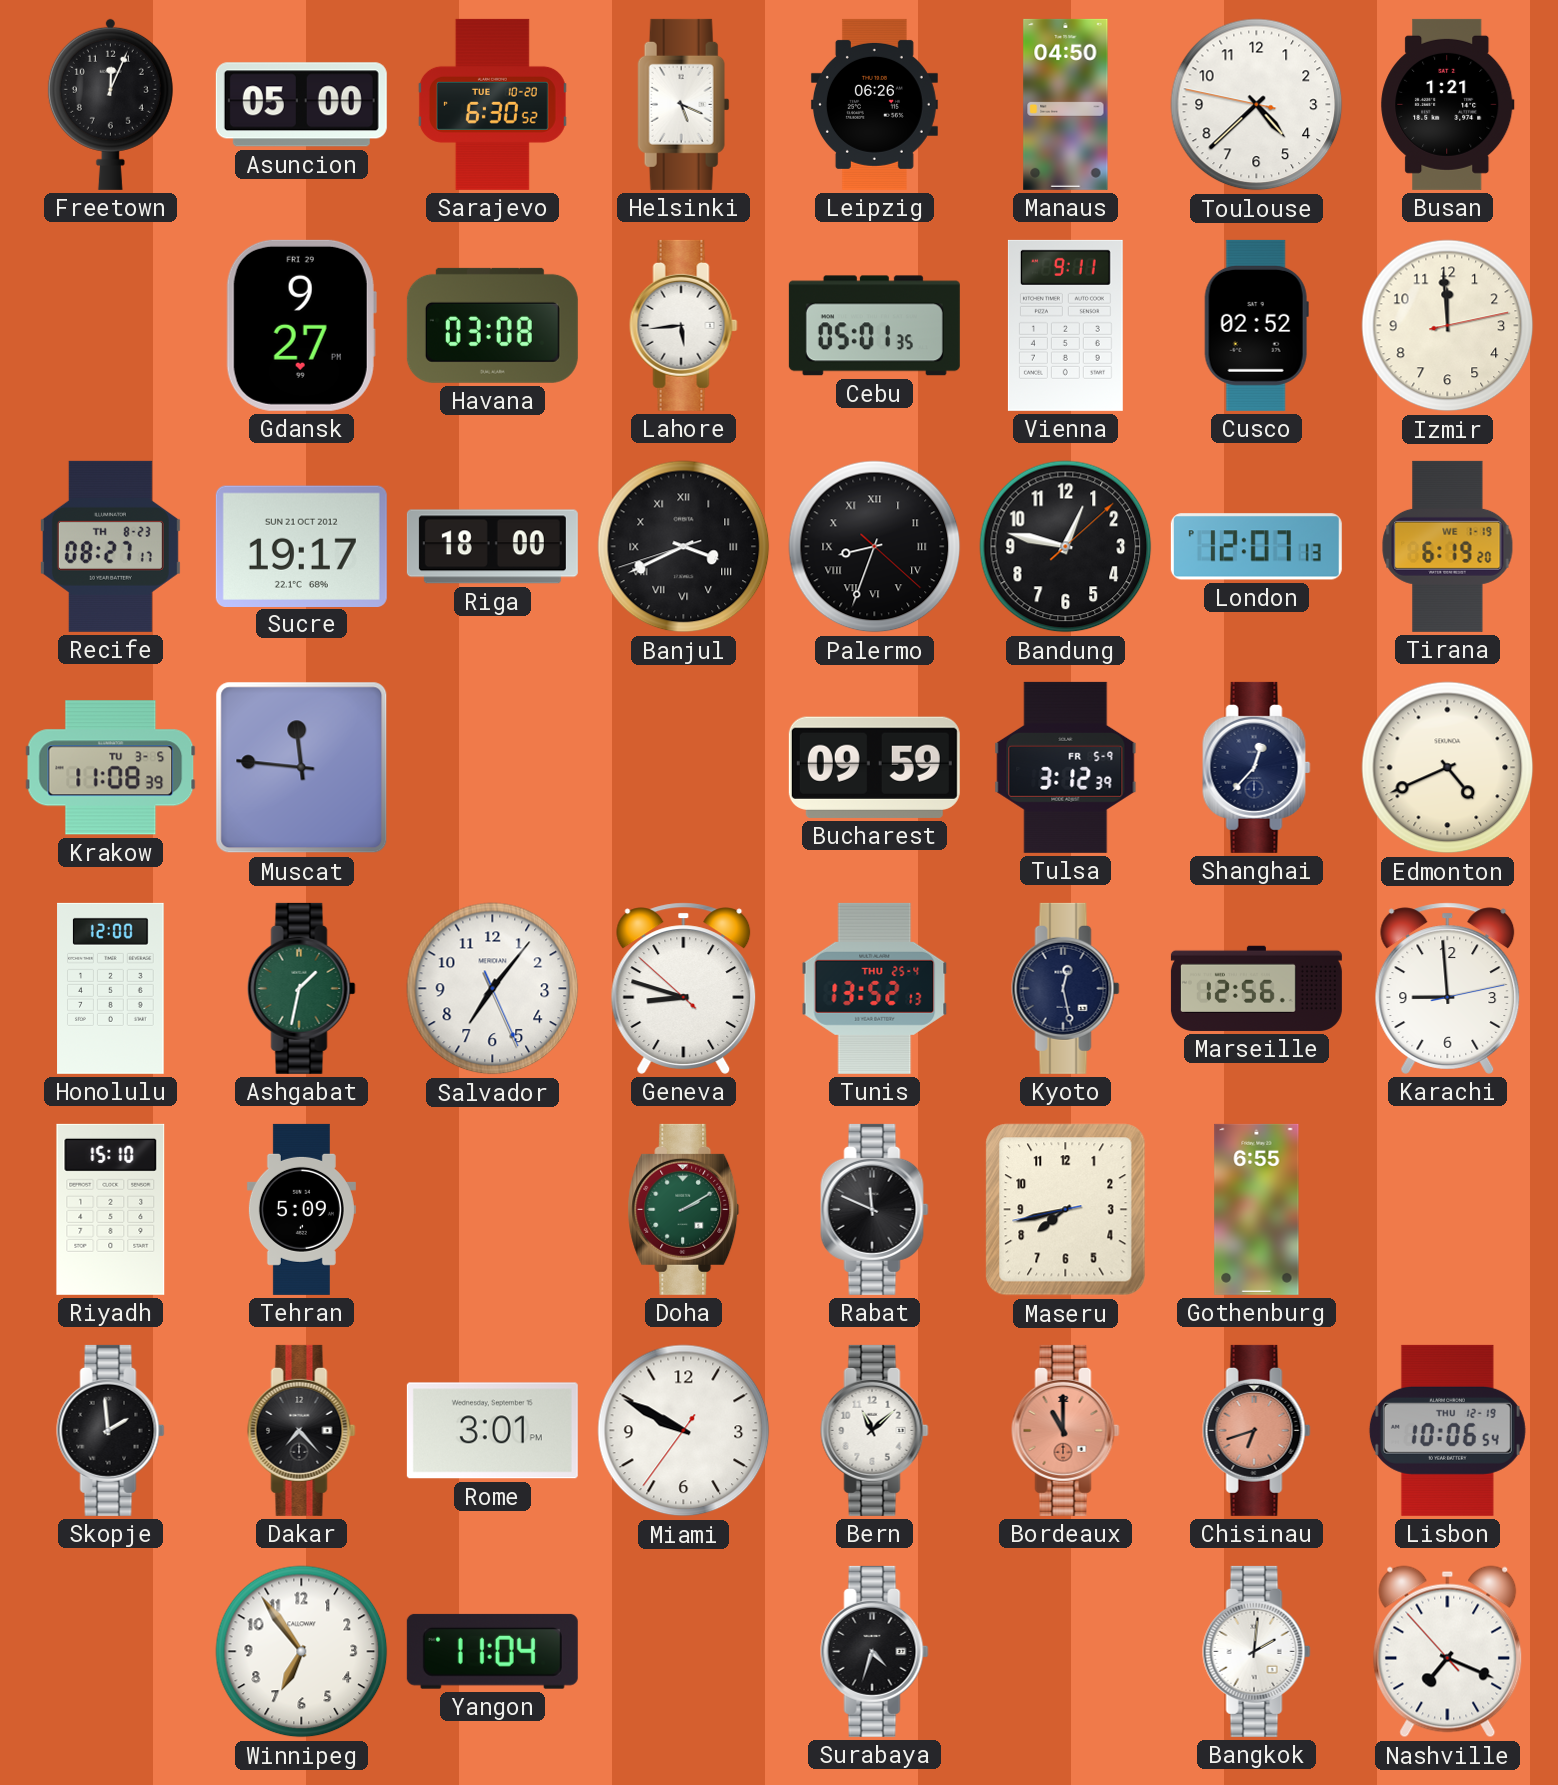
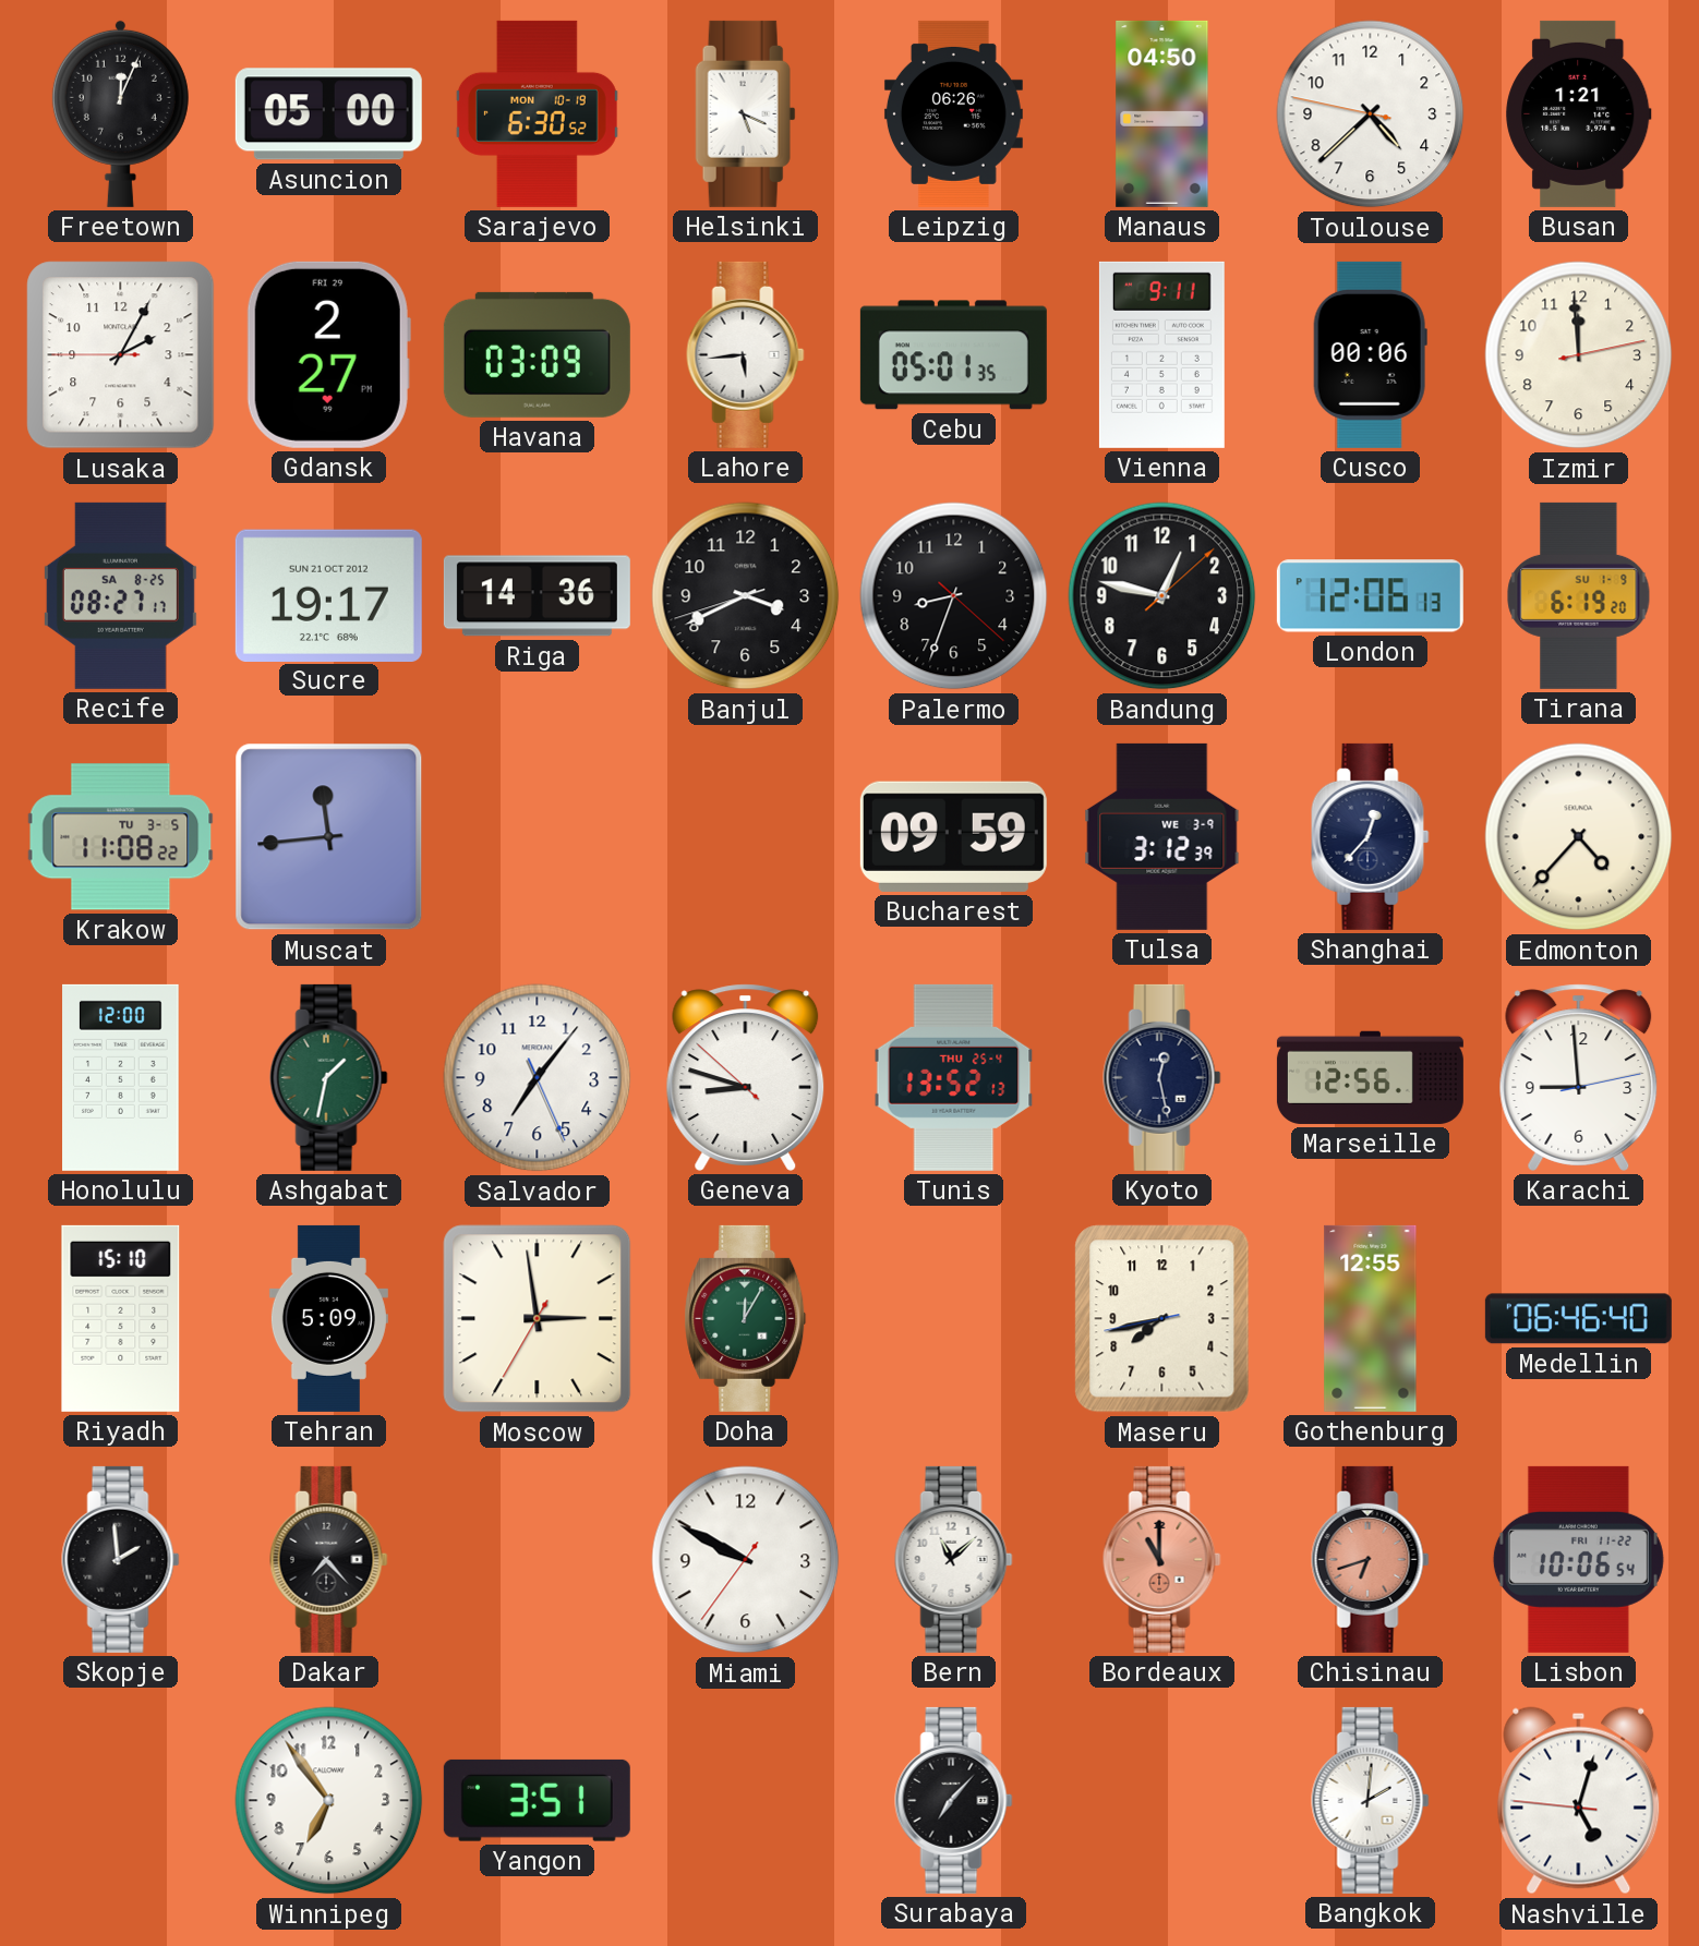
Sarajevo date: TUE 10-20 -> MON 10-19 (537, 113)
Lusaka: none -> 2:04 (121, 355)
Gdansk: 9:27 -> 2:27 (328, 354)
Havana: 03:08 -> 03:09 (537, 354)
Cusco: 02:52 -> 00:06 (1370, 354)
Recife date: TH 8-23 -> SA 8-25 (120, 595)
Riga: 18:00 -> 14:36 (537, 596)
Banjul numerals: Roman -> Arabic (746, 596)
Palermo numerals: Roman -> Arabic (954, 596)
London: 12:07 -> 12:06 (1370, 596)
Tirana date: WE 1-19 -> SU 1-9 (1579, 595)
Krakow: 11:08:39 -> 11:08:22 (121, 837)
Muscat: 11:46 -> 11:44 (329, 837)
Tulsa date: FR 5-9 -> WE 3-9 (1162, 836)
Edmonton: 4:41 -> 4:37 (1579, 837)
Moscow: none -> 2:58 (538, 1319)
Doha: 2:10 -> 12:05 (746, 1318)
Rabat: 11:49 -> none (875, 1209)
Gothenburg: 6:55 -> 12:55 (1371, 1318)
Medellin: none -> 06:46 (1578, 1319)
Rome: 3:01 -> none (492, 1431)
Lisbon date: THU 12-19 -> FRI 11-22 (1578, 1559)
Yangon: 11:04 -> 3:51 (537, 1800)
Surabaya: 4:33 -> 7:07 (954, 1800)
Nashville: 7:18 -> 5:02 (1579, 1801)
